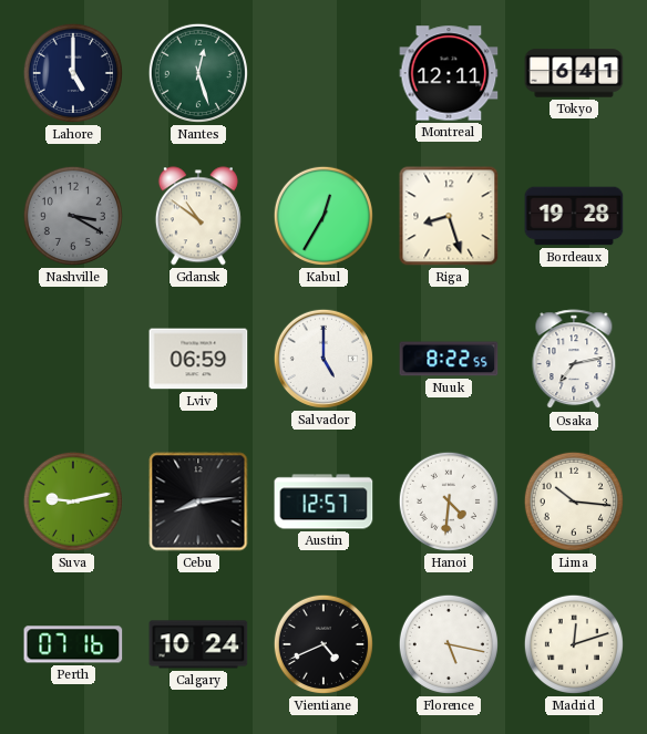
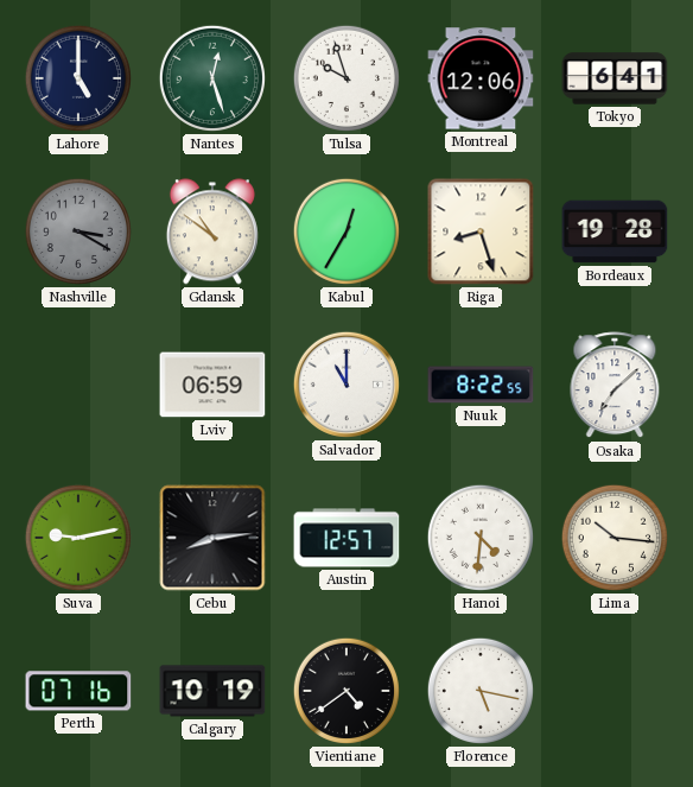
Tulsa: none -> 9:57 (346, 78)
Montreal: 12:11 -> 12:06 (481, 78)
Salvador: 5:00 -> 11:00 (346, 385)
Osaka: 7:13 -> 7:08 (615, 386)
Calgary: 10:24 -> 10:19 (212, 691)
Vientiane: 4:41 -> 4:39 (346, 691)
Madrid: 12:12 -> none (574, 644)
